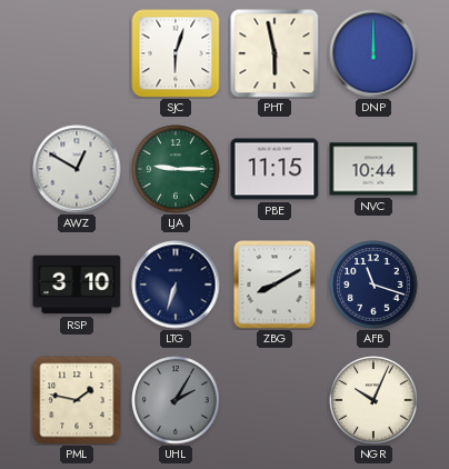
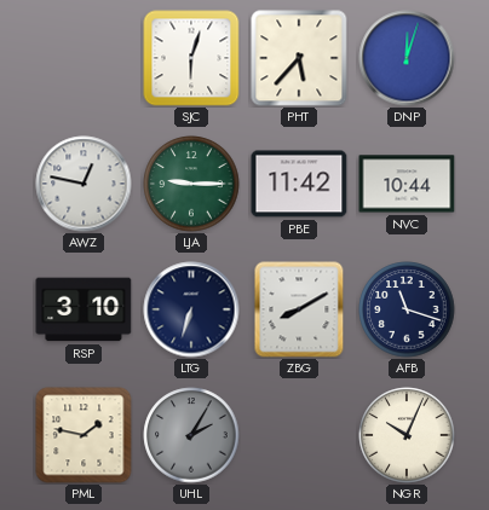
PHT: 5:58 -> 5:37 (299, 58)
DNP: 12:00 -> 12:03 (407, 58)
AWZ: 12:50 -> 12:47 (84, 184)
PBE: 11:15 -> 11:42 (299, 184)
